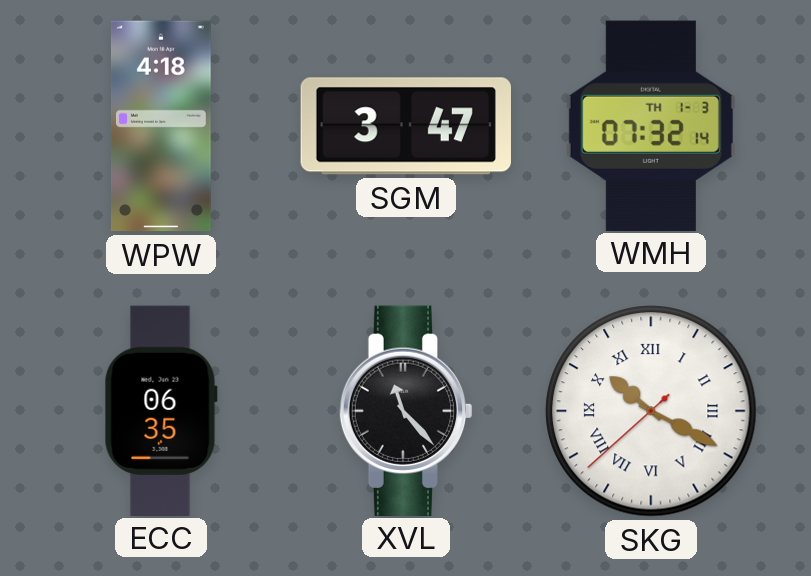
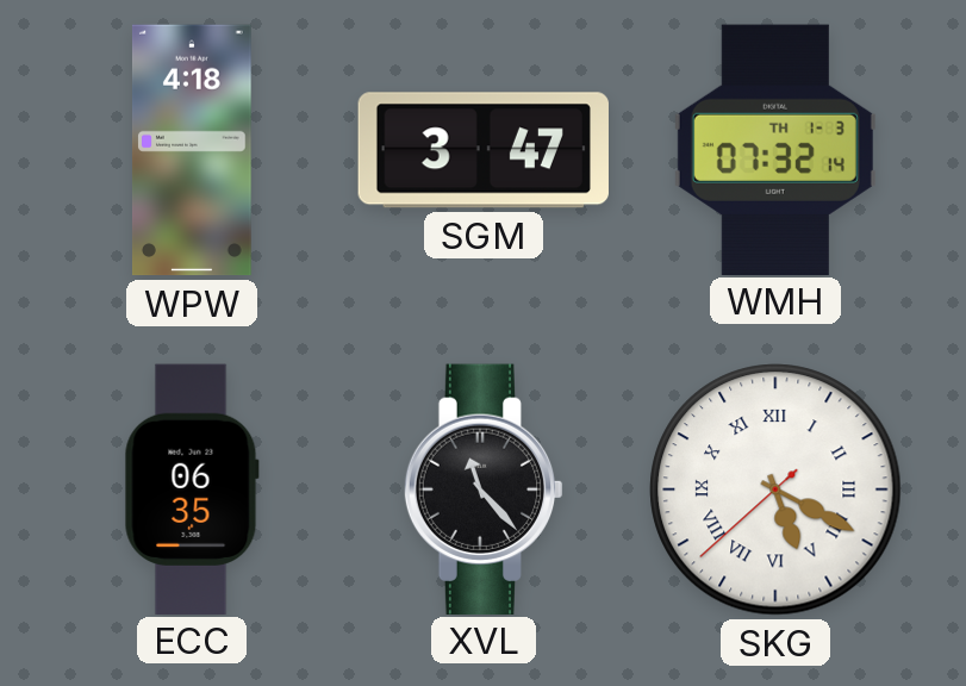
SKG: 10:19 -> 5:19 (775, 489)
